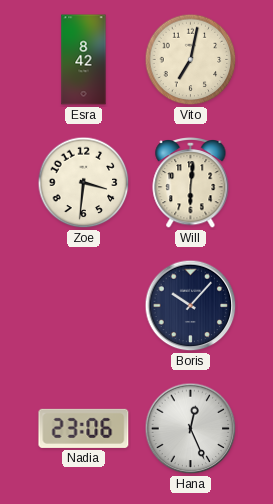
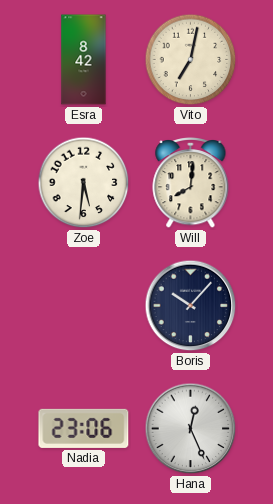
Zoe: 3:31 -> 5:31 (84, 183)
Will: 6:01 -> 8:01 (191, 182)
